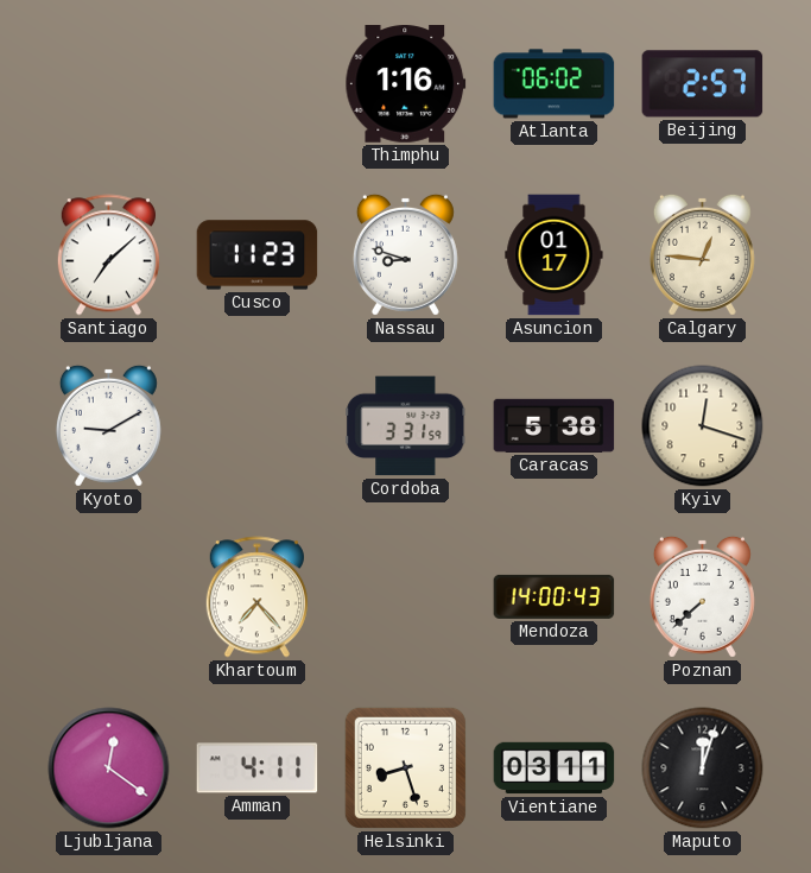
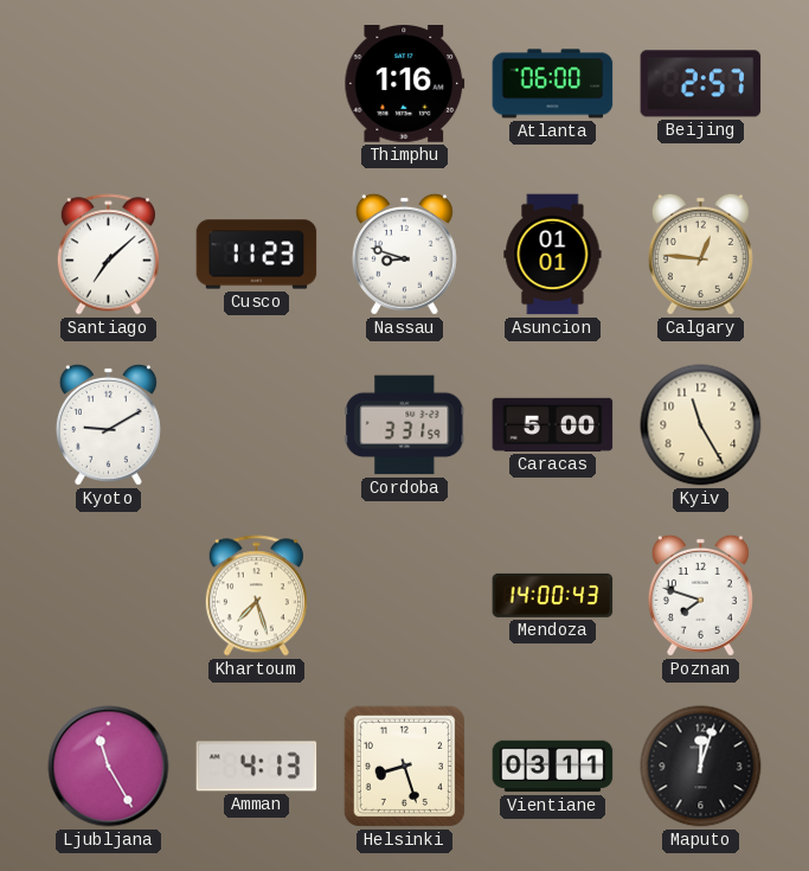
Atlanta: 06:02 -> 06:00 (553, 84)
Asuncion: 01:17 -> 01:01 (553, 255)
Caracas: 5:38 -> 5:00 (553, 424)
Kyiv: 12:18 -> 11:25 (701, 425)
Khartoum: 7:23 -> 7:27 (256, 596)
Poznan: 7:38 -> 7:48 (700, 595)
Ljubljana: 12:21 -> 11:25 (109, 767)
Amman: 4:11 -> 4:13 (257, 767)
